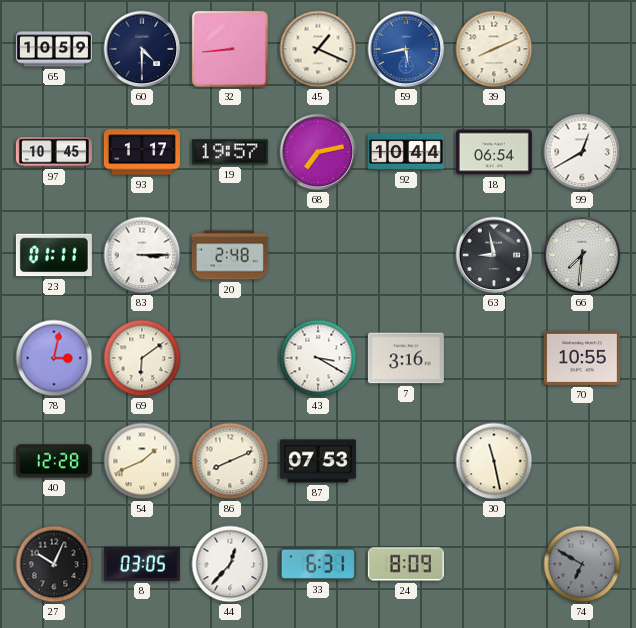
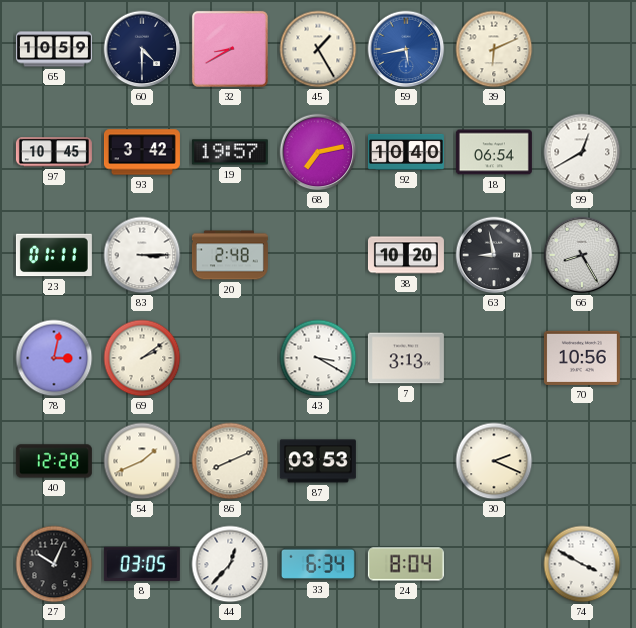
32: 8:44 -> 8:40 (230, 49)
45: 1:19 -> 1:25 (318, 49)
39: 8:11 -> 6:11 (494, 49)
93: 1:17 -> 3:42 (142, 152)
92: 10:44 -> 10:40 (406, 152)
38: none -> 10:20 (406, 255)
66: 7:31 -> 8:25 (582, 255)
69: 6:09 -> 2:09 (142, 358)
7: 3:16 -> 3:13 (406, 358)
70: 10:55 -> 10:56 (582, 358)
87: 07:53 -> 03:53 (318, 461)
30: 11:28 -> 2:19 (494, 461)
33: 6:31 -> 6:34 (318, 564)
24: 8:09 -> 8:04 (406, 564)
74: 6:50 -> 3:50 (582, 564)
74 dial: grey -> white (582, 564)
